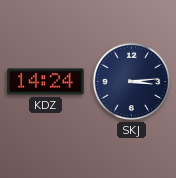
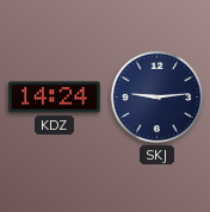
SKJ: 3:14 -> 9:14 (157, 98)
